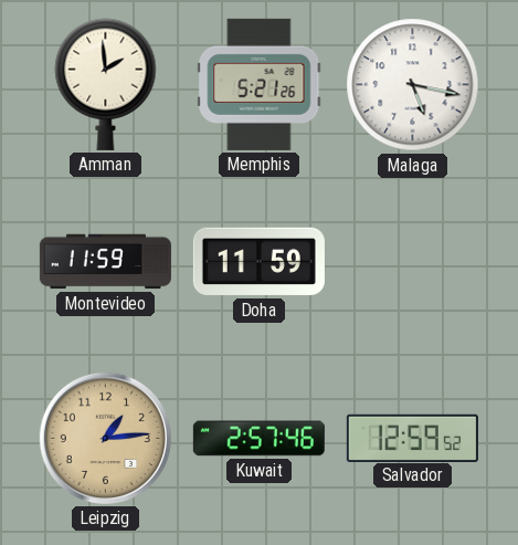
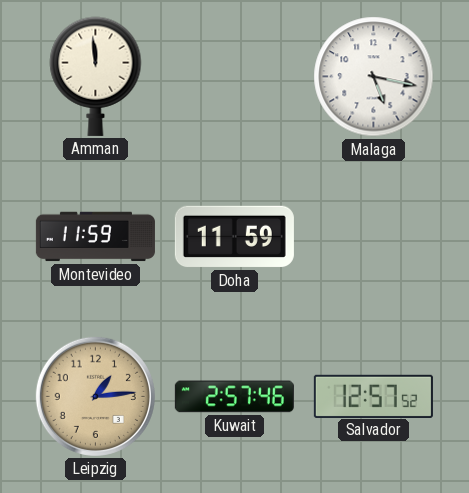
Amman: 1:59 -> 11:59 (96, 76)
Memphis: 5:21 -> none (260, 84)
Salvador: 12:59 -> 12:57 (373, 396)
